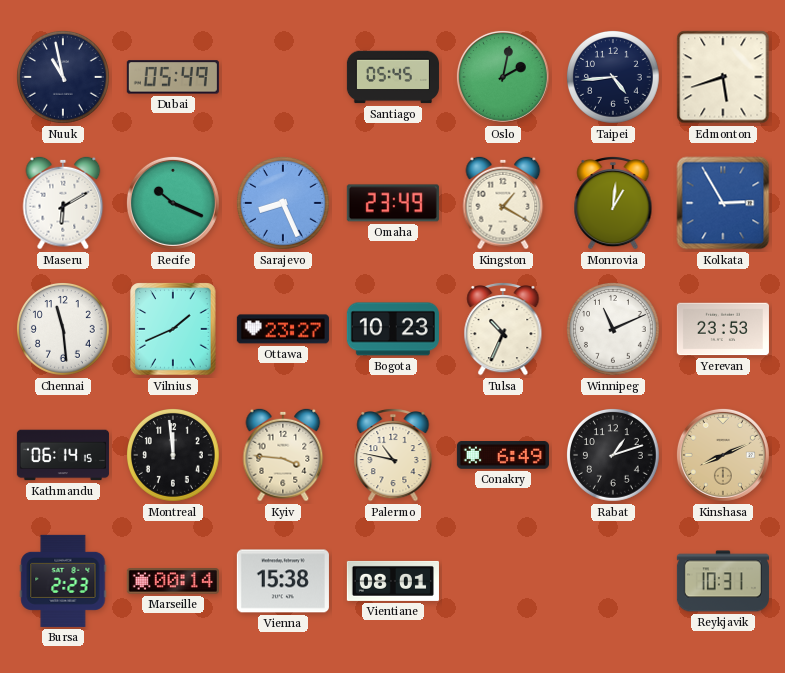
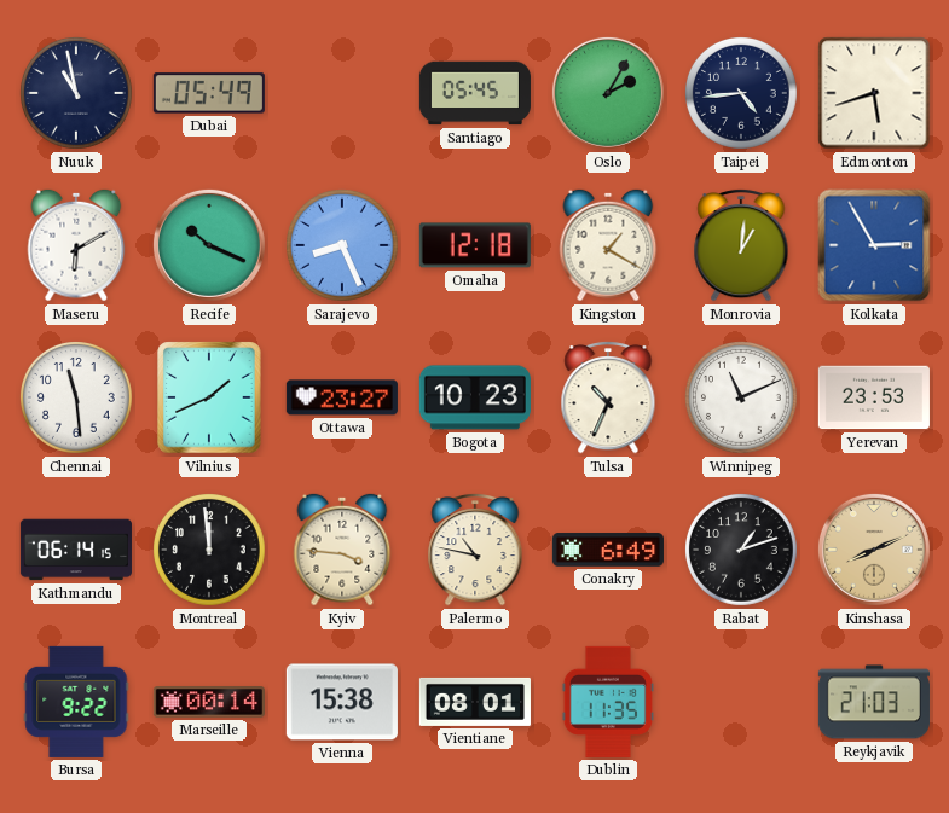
Oslo: 2:02 -> 2:05 (608, 93)
Omaha: 23:49 -> 12:18 (475, 245)
Bursa: 2:23 -> 9:22 (76, 702)
Dublin: none -> 11:35 (608, 702)
Reykjavik: 10:31 -> 21:03 (874, 702)
